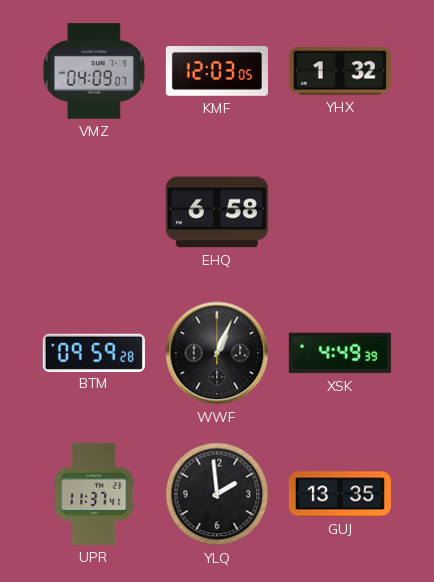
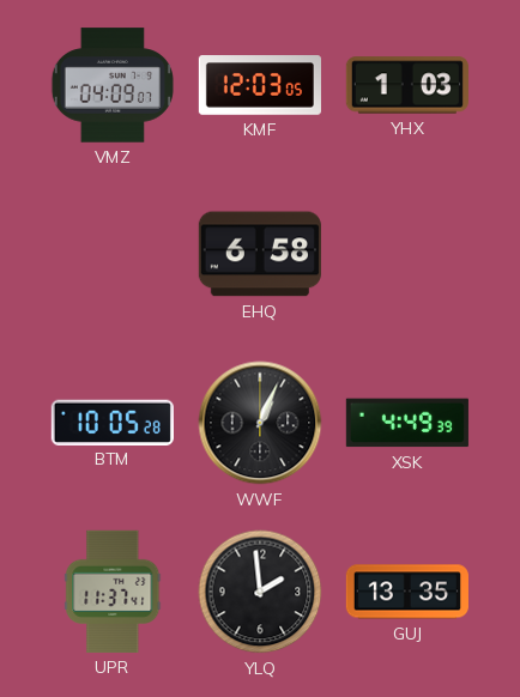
YHX: 1:32 -> 1:03 (407, 85)
BTM: 09:59 -> 10:05 (113, 422)
